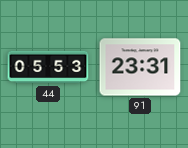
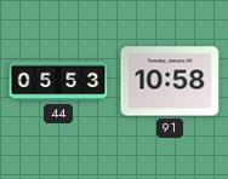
91: 23:31 -> 10:58 (170, 81)
